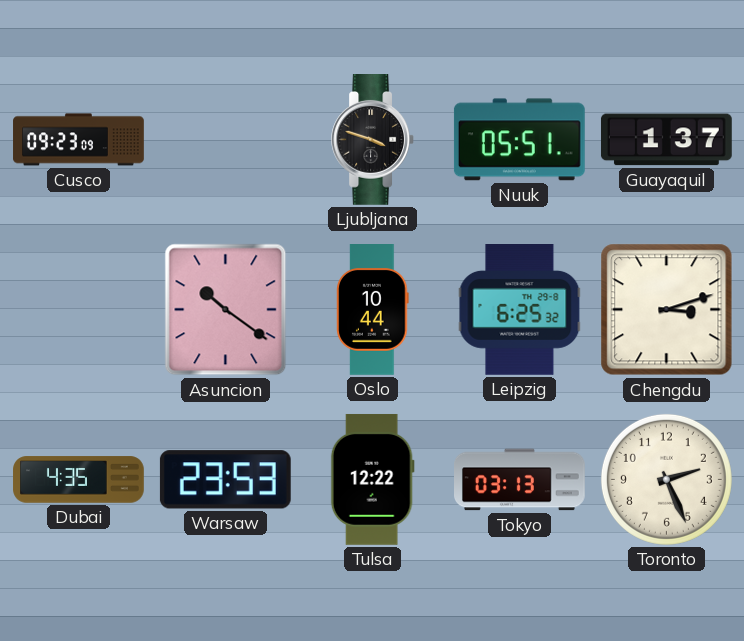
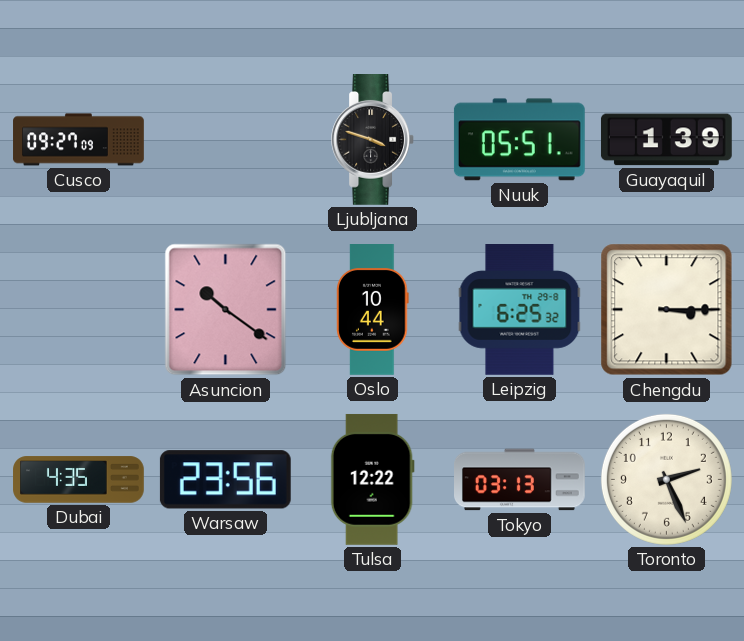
Cusco: 09:23 -> 09:27 (79, 140)
Guayaquil: 1:37 -> 1:39 (666, 140)
Chengdu: 3:12 -> 3:15 (667, 310)
Warsaw: 23:53 -> 23:56 (225, 480)
